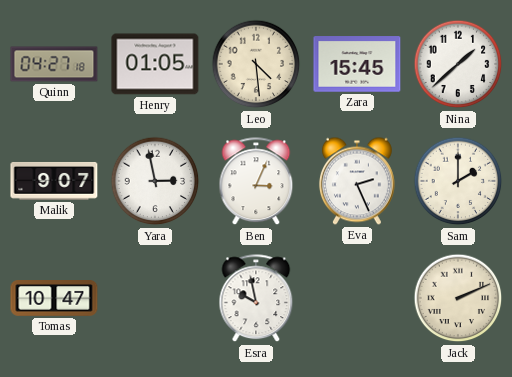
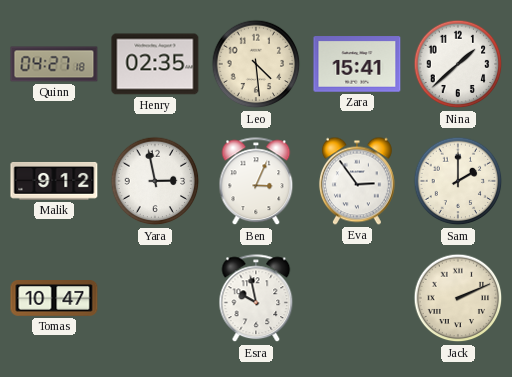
Henry: 01:05 -> 02:35 (155, 64)
Zara: 15:45 -> 15:41 (357, 64)
Malik: 9:07 -> 9:12 (54, 181)
Eva: 2:26 -> 2:54 (357, 181)
